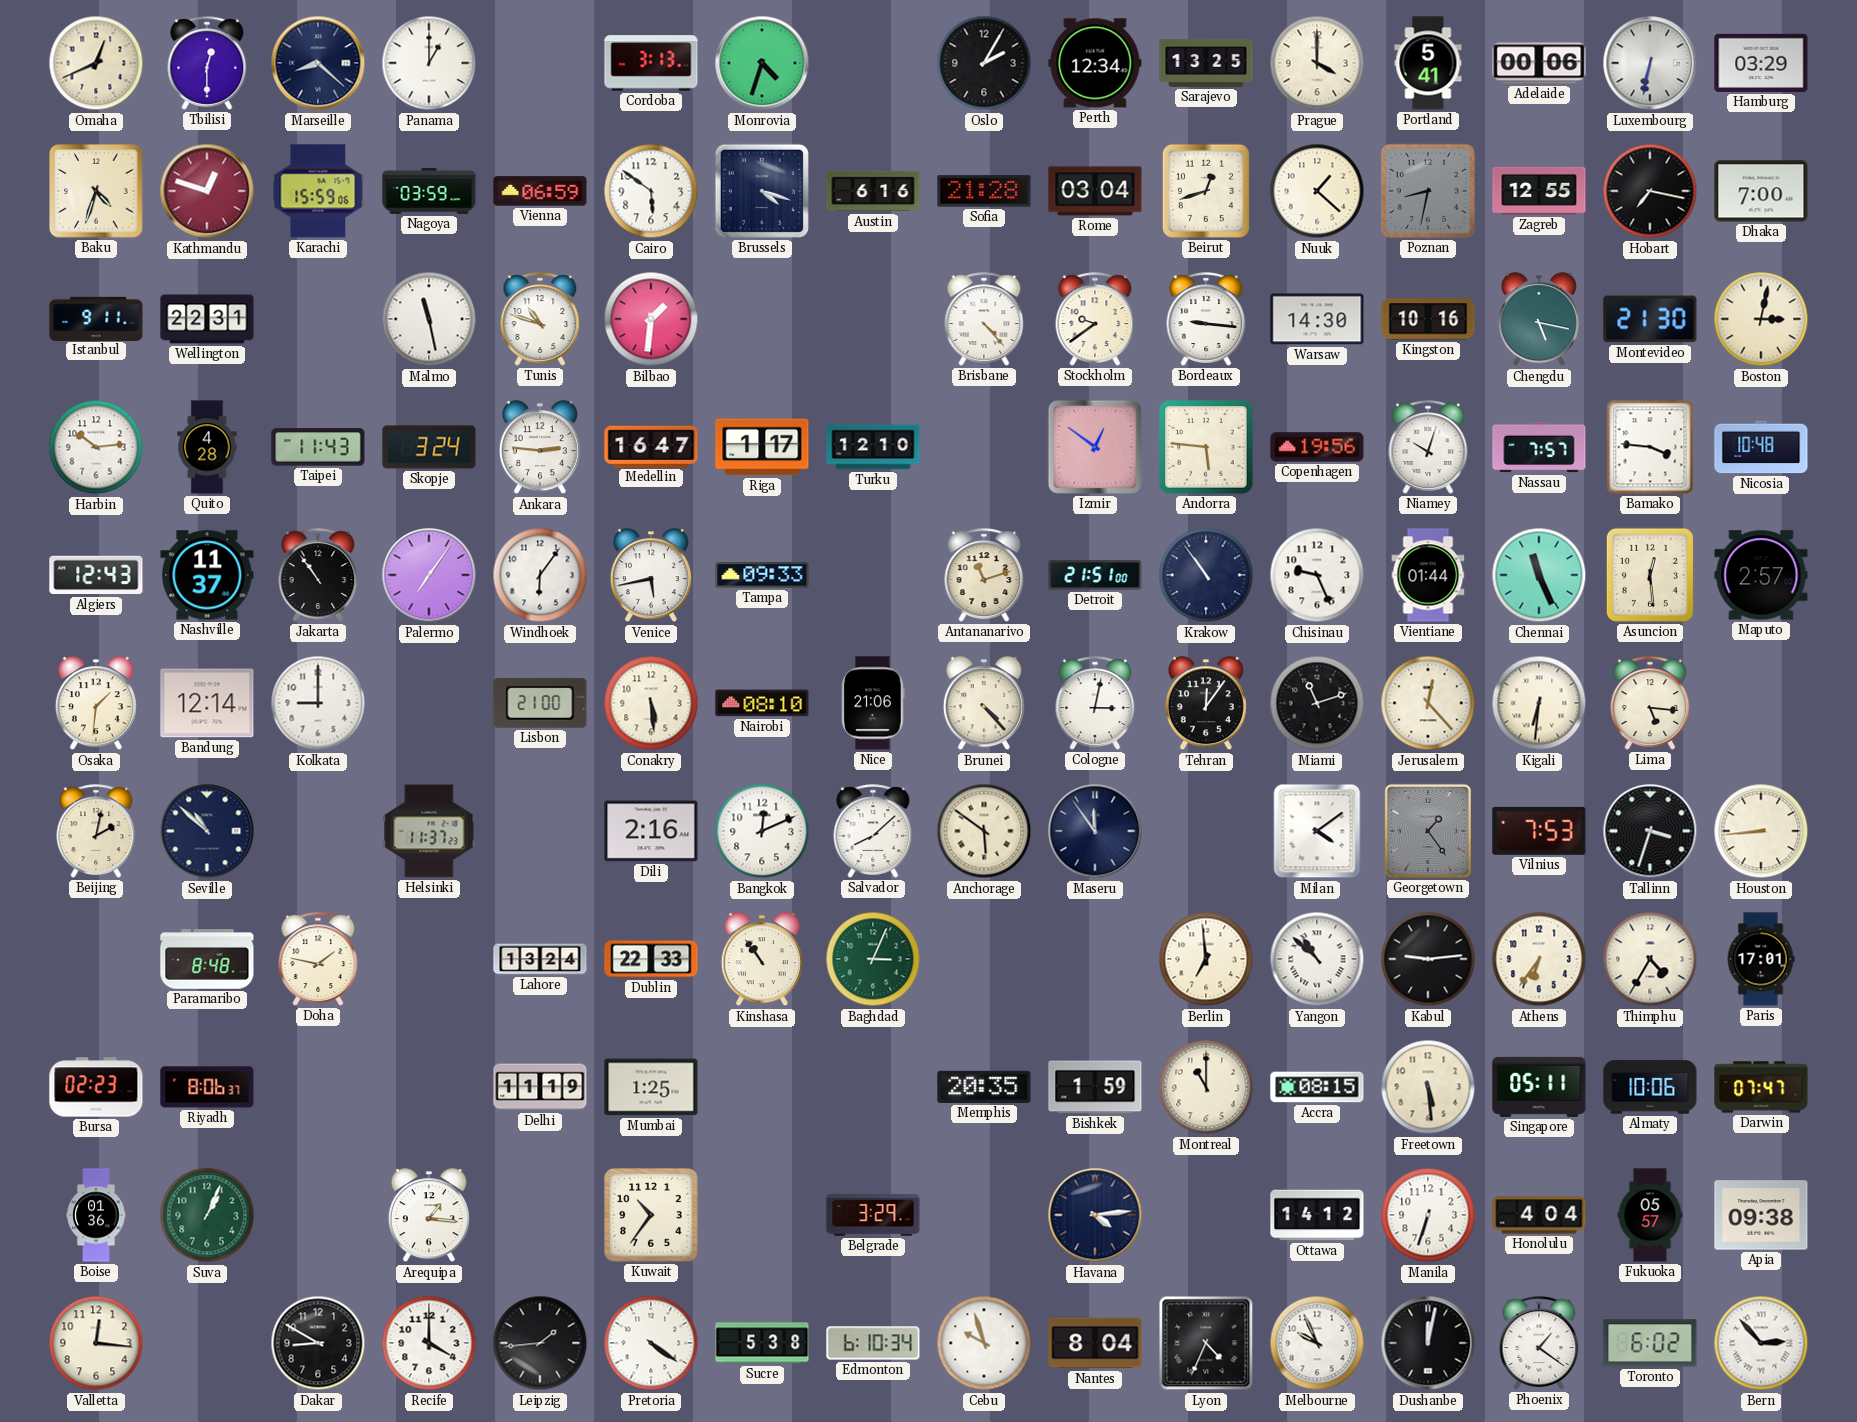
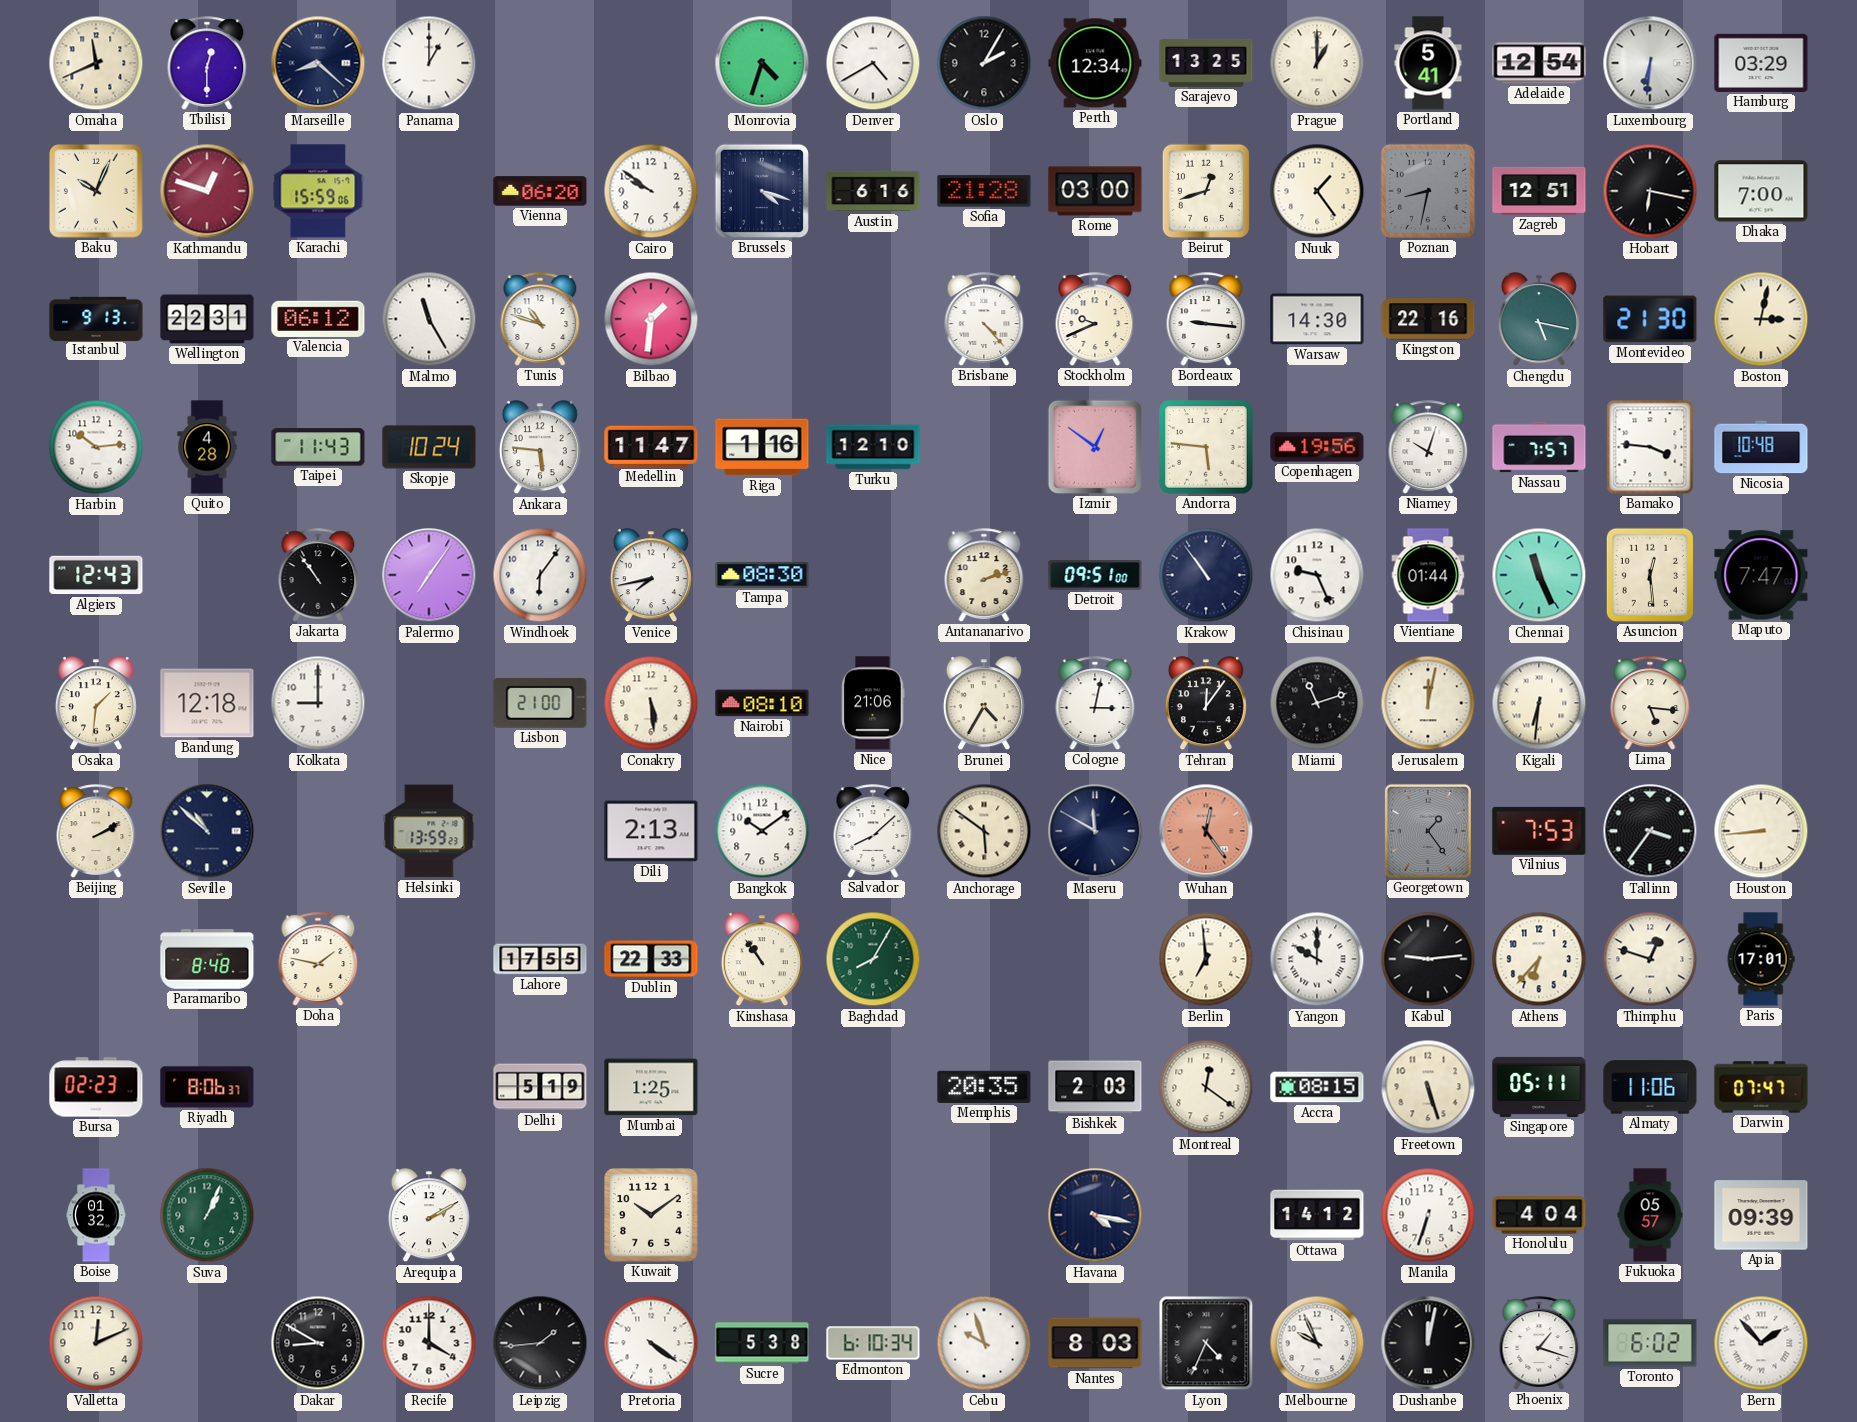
Omaha: 12:41 -> 11:41 (96, 63)
Cordoba: 3:13 -> none (651, 63)
Denver: none -> 4:40 (873, 63)
Prague: 4:00 -> 1:00 (1317, 63)
Adelaide: 00:06 -> 12:54 (1539, 63)
Luxembourg: 6:32 -> 6:31 (1650, 63)
Baku: 4:33 -> 10:04 (96, 191)
Nagoya: 03:59 -> none (429, 191)
Vienna: 06:59 -> 06:20 (540, 191)
Cairo: 5:51 -> 9:51 (651, 191)
Rome: 03:04 -> 03:00 (1095, 191)
Nuuk: 1:22 -> 1:24 (1317, 191)
Zagreb: 12:55 -> 12:51 (1539, 191)
Hobart: 7:17 -> 6:17 (1650, 191)
Istanbul: 9:11 -> 9:13 (96, 318)
Valencia: none -> 06:12 (318, 319)
Malmo: 11:28 -> 11:25 (429, 319)
Stockholm: 9:39 -> 9:41 (1095, 319)
Kingston: 10:16 -> 22:16 (1428, 319)
Skopje: 3:24 -> 10:24 (429, 447)
Ankara: 2:46 -> 5:46 (540, 448)
Medellin: 16:47 -> 11:47 (651, 446)
Riga: 1:17 -> 1:16 (762, 447)
Nashville: 11:37 -> none (207, 575)
Venice: 5:43 -> 7:43 (651, 576)
Tampa: 09:33 -> 08:30 (762, 575)
Antananarivo: 11:12 -> 2:12 (984, 575)
Detroit: 21:51 -> 09:51 (1095, 575)
Maputo: 2:57 -> 7:47 (1761, 575)
Bandung: 12:14 -> 12:18 (207, 703)
Brunei: 4:23 -> 4:35 (984, 704)
Jerusalem: 12:23 -> 12:02 (1428, 703)
Beijing: 2:02 -> 2:10 (96, 831)
Helsinki: 11:37 -> 13:59 (429, 831)
Dili: 2:16 -> 2:13 (651, 831)
Bangkok: 12:11 -> 10:09 (762, 831)
Maseru: 11:54 -> 11:50 (1095, 831)
Wuhan: none -> 12:24 (1206, 831)
Milan: 4:09 -> none (1317, 831)
Tallinn: 3:33 -> 3:36 (1650, 831)
Lahore: 13:24 -> 17:55 (540, 959)
Baghdad: 3:04 -> 8:05 (873, 959)
Yangon: 10:52 -> 10:00 (1317, 959)
Athens: 6:36 -> 6:37 (1539, 959)
Thimphu: 4:35 -> 12:48 (1650, 959)
Delhi: 11:19 -> 5:19 (540, 1087)
Bishkek: 1:59 -> 2:03 (1095, 1087)
Montreal: 11:00 -> 12:21 (1206, 1087)
Freetown: 5:29 -> 5:27 (1428, 1087)
Almaty: 10:06 -> 11:06 (1650, 1087)
Boise: 01:36 -> 01:32 (96, 1215)
Arequipa: 1:16 -> 2:10 (429, 1216)
Kuwait: 10:36 -> 10:09 (651, 1215)
Belgrade: 3:29 -> none (873, 1215)
Havana: 4:14 -> 4:17 (1095, 1215)
Apia: 09:38 -> 09:39 (1761, 1215)
Valletta: 12:16 -> 12:11 (96, 1343)
Nantes: 8:04 -> 8:03 (1095, 1343)
Phoenix: 1:21 -> 1:18 (1539, 1343)
Bern: 2:53 -> 1:53 (1761, 1343)
